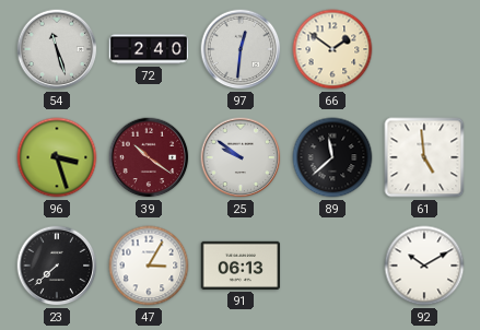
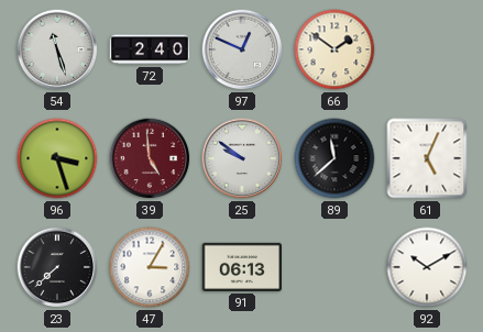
97: 12:31 -> 12:49 (242, 49)
39: 10:21 -> 4:59 (150, 158)
61: 4:59 -> 5:04 (427, 158)
